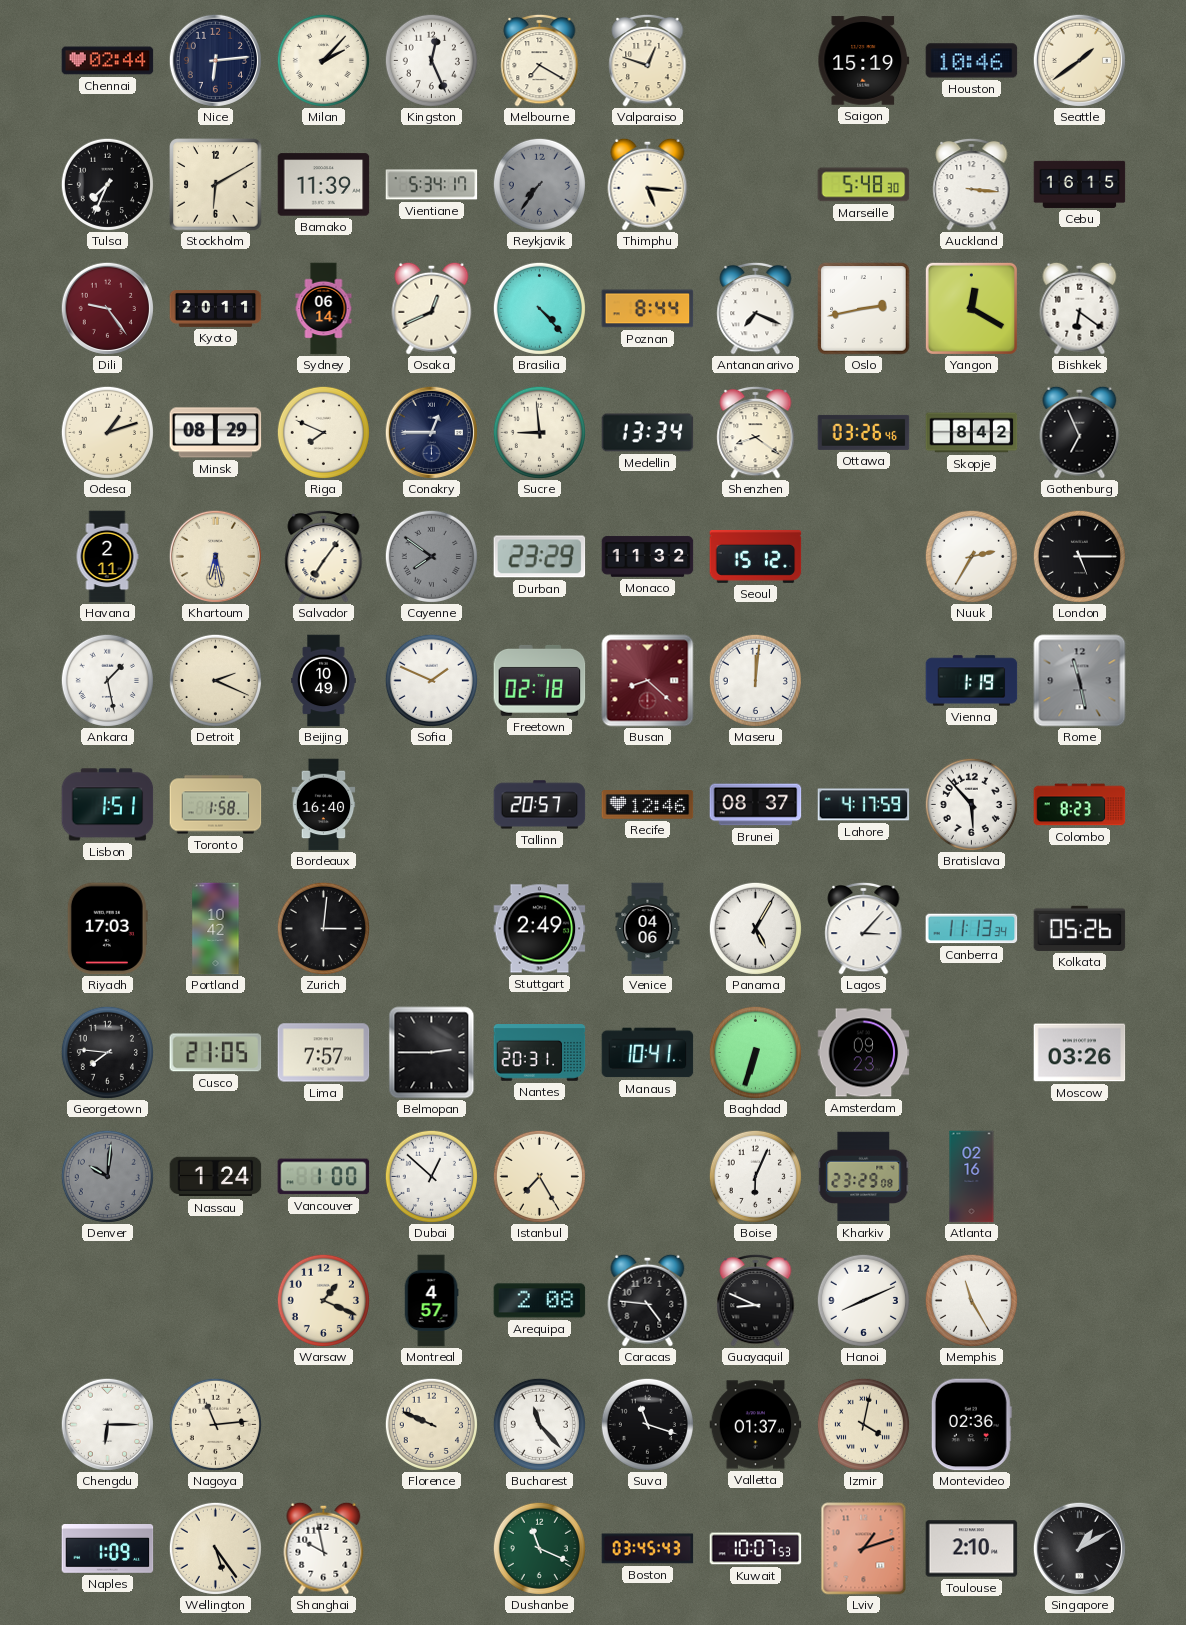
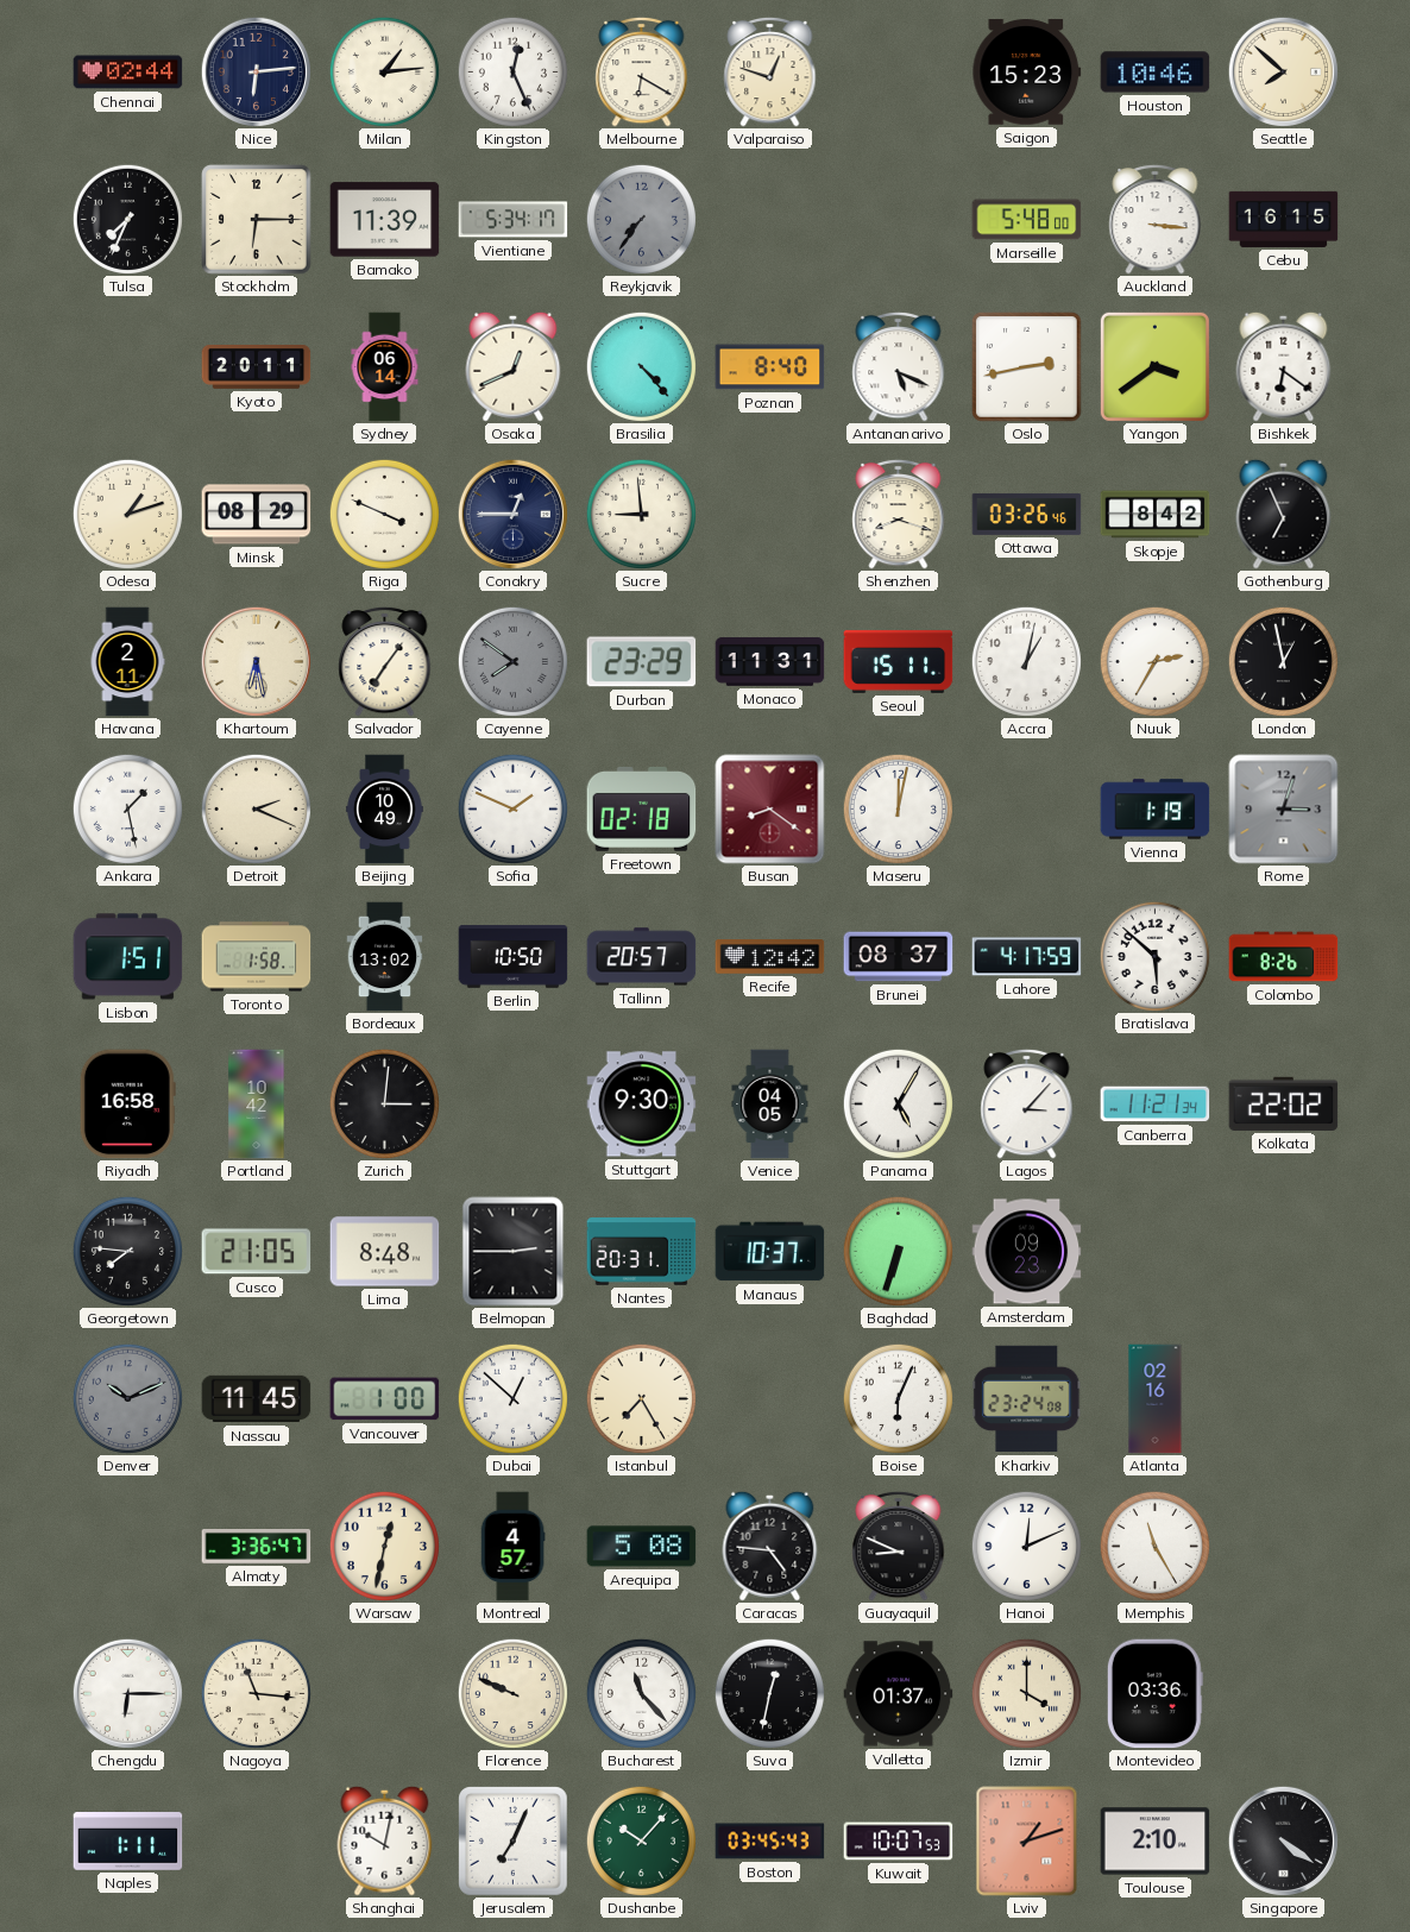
Milan: 2:07 -> 1:14 (384, 71)
Melbourne: 7:20 -> 6:20 (642, 71)
Saigon: 15:19 -> 15:23 (1027, 73)
Seattle: 1:39 -> 7:52 (1283, 71)
Stockholm: 6:10 -> 6:15 (257, 220)
Thimphu: 5:16 -> none (648, 184)
Marseille: 5:48:30 -> 5:48:00 (1027, 220)
Dili: 9:24 -> none (107, 308)
Poznan: 8:44 -> 8:40 (770, 367)
Antananarivo: 7:19 -> 5:19 (899, 366)
Yangon: 12:20 -> 3:39 (1154, 366)
Riga: 7:49 -> 3:49 (384, 514)
Medellin: 13:34 -> none (648, 433)
Shenzhen: 8:21 -> 8:18 (899, 514)
Monaco: 11:32 -> 11:31 (770, 662)
Seoul: 15:12 -> 15:11 (899, 661)
Accra: none -> 1:02 (1026, 661)
London: 5:15 -> 12:58 (1283, 661)
Busan: 8:22 -> 8:21 (770, 810)
Maseru: 12:01 -> 12:02 (898, 808)
Rome: 11:28 -> 3:03 (1284, 810)
Bordeaux: 16:40 -> 13:02 (385, 957)
Berlin: none -> 10:50 (514, 957)
Recife: 12:46 -> 12:42 (770, 957)
Bratislava: 5:53 -> 5:52 (1154, 956)
Colombo: 8:23 -> 8:26 (1284, 957)
Riyadh: 17:03 -> 16:58 (127, 1105)
Stuttgart: 2:49 -> 9:30 (642, 1105)
Venice: 04:06 -> 04:05 (770, 1105)
Canberra: 11:13 -> 11:21 (1156, 1105)
Kolkata: 05:26 -> 22:02 (1284, 1103)
Lima: 7:57 -> 8:48 (385, 1252)
Manaus: 10:41 -> 10:37 (770, 1252)
Moscow: 03:26 -> none (1080, 1053)
Denver: 10:01 -> 10:11 (127, 1398)
Nassau: 1:24 -> 11:45 (257, 1399)
Kharkiv: 23:29 -> 23:24 (1027, 1399)
Almaty: none -> 3:36 (257, 1547)
Warsaw: 1:19 -> 12:32 (384, 1546)
Arequipa: 2:08 -> 5:08 (642, 1547)
Hanoi: 8:11 -> 12:11 (1026, 1546)
Nagoya: 11:14 -> 11:16 (256, 1693)
Suva: 11:18 -> 12:32 (769, 1693)
Izmir: 4:02 -> 4:00 (1026, 1693)
Montevideo: 02:36 -> 03:36 (1154, 1694)
Naples: 1:09 -> 1:11 (128, 1842)
Wellington: 5:24 -> none (215, 1548)
Shanghai: 9:58 -> 10:02 (385, 1840)
Jerusalem: none -> 7:04 (514, 1842)
Dushanbe: 11:19 -> 10:07 (641, 1840)
Singapore: 1:10 -> 4:21 (1283, 1840)
